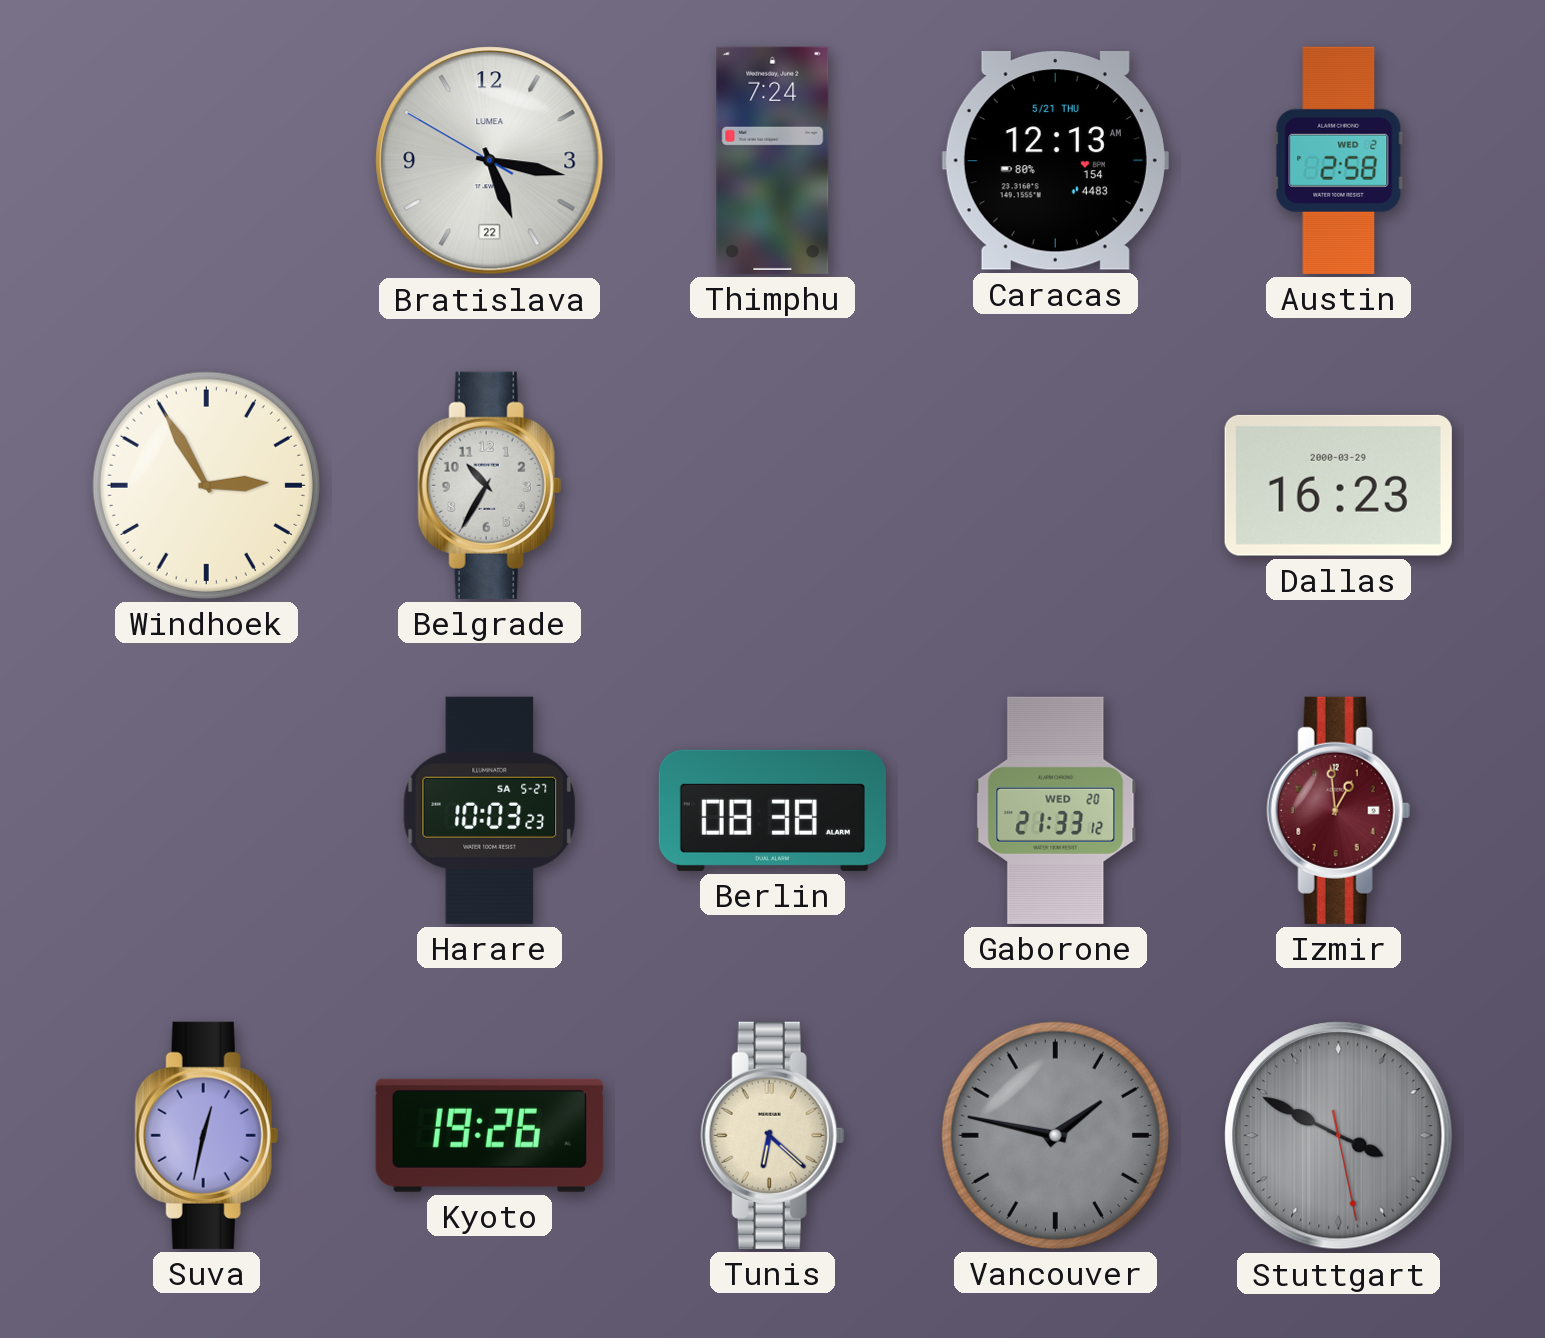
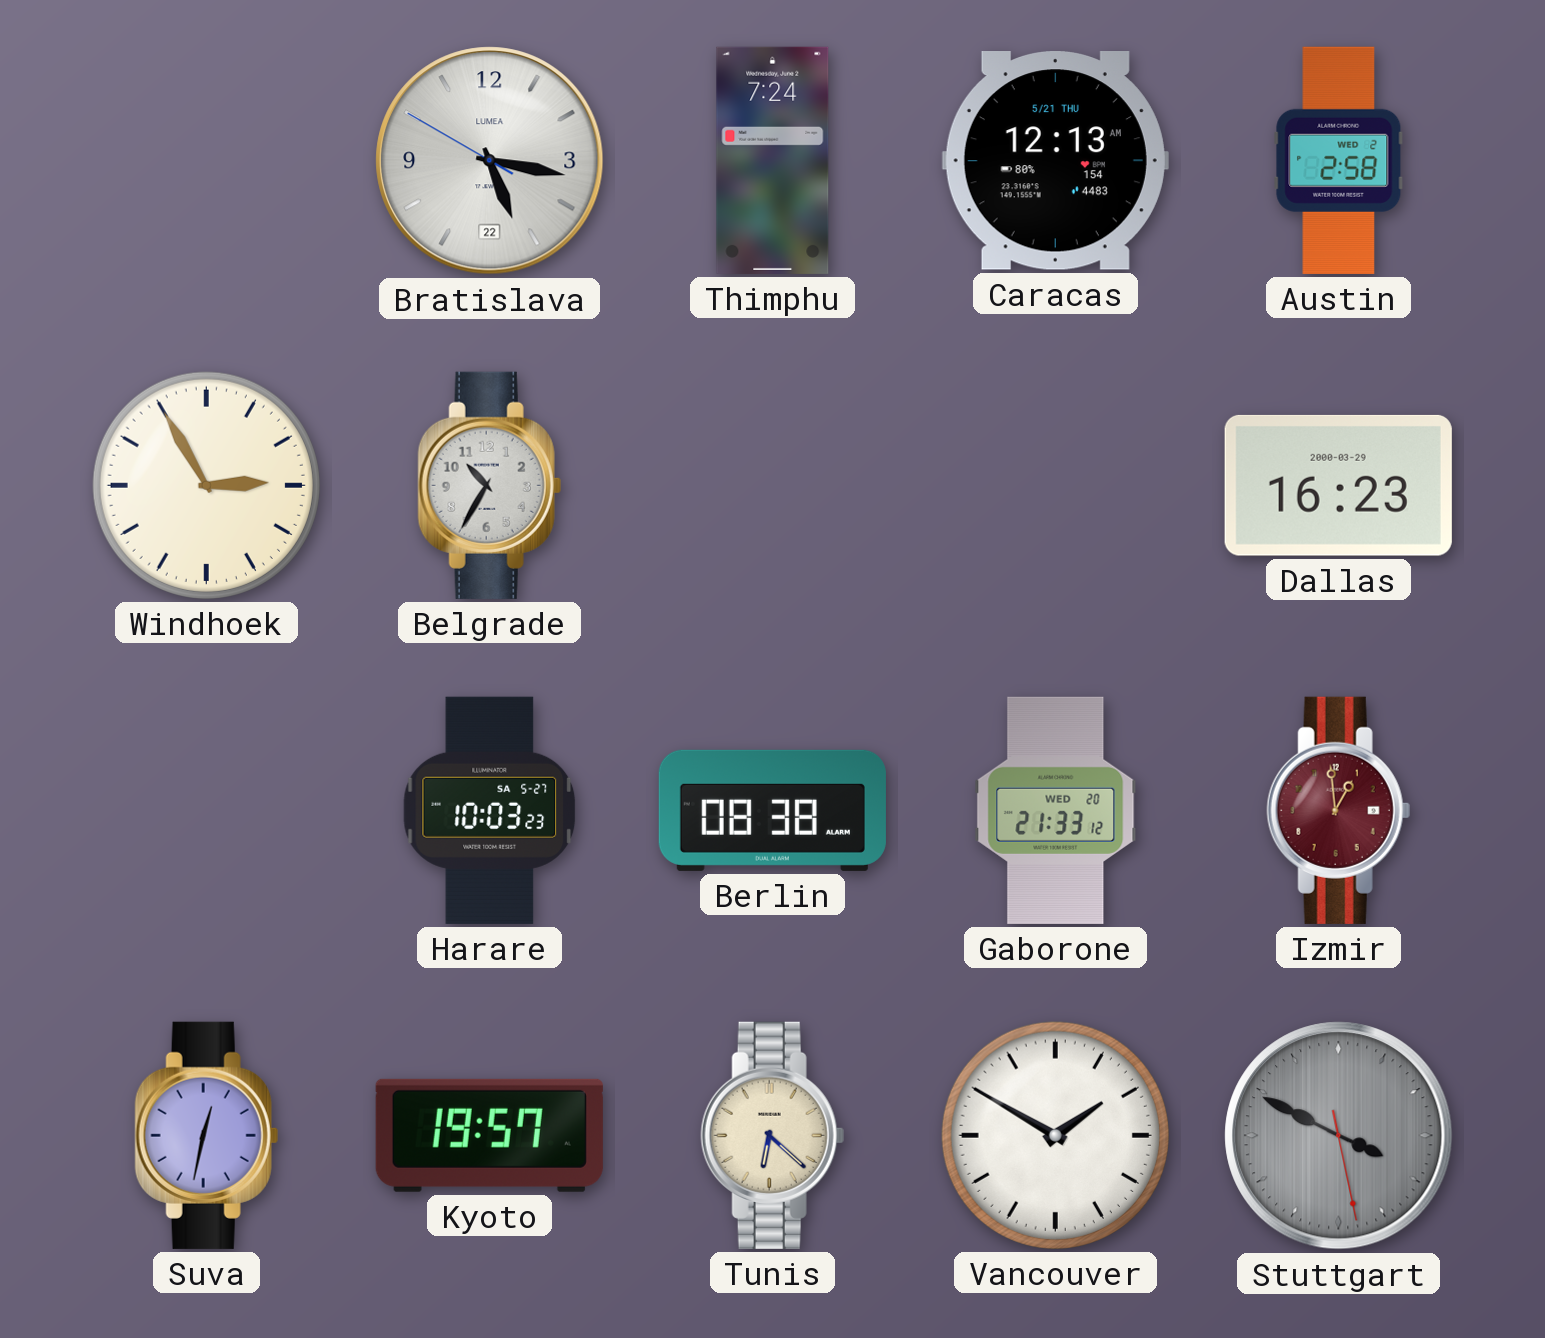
Kyoto: 19:26 -> 19:57 (489, 1135)
Vancouver: 1:47 -> 1:50 (1055, 1135)
Vancouver dial: grey -> white (1055, 1135)
